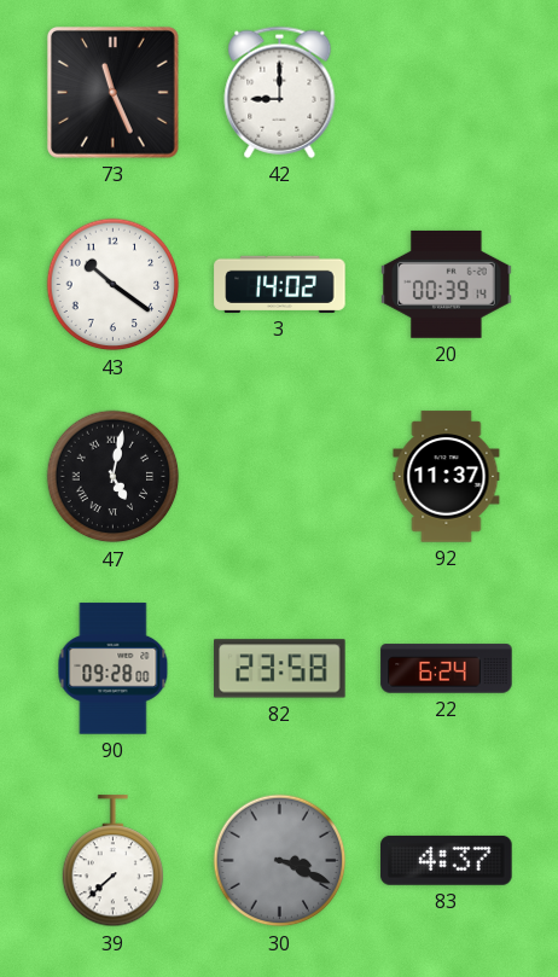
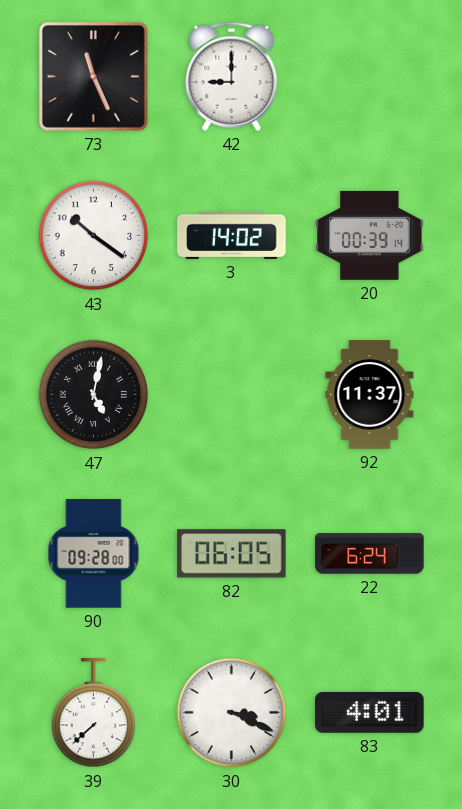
82: 23:58 -> 06:05 (232, 554)
30 dial: grey -> white (232, 713)
83: 4:37 -> 4:01 (370, 712)
